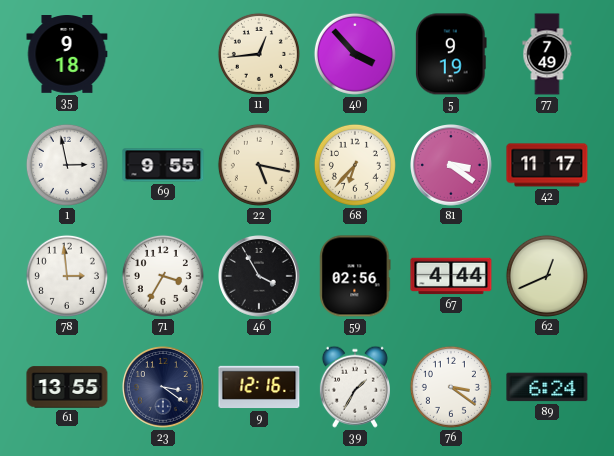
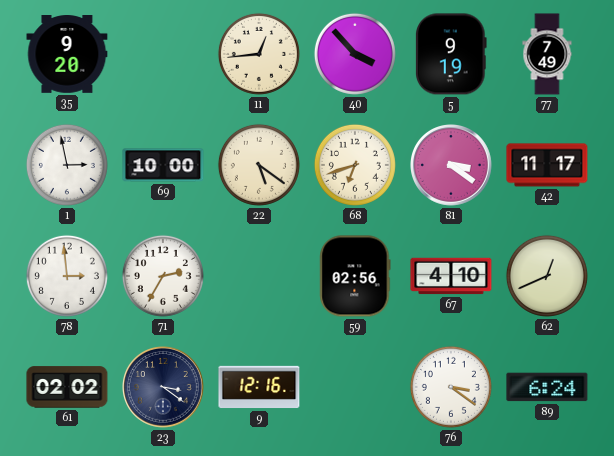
35: 9:18 -> 9:20 (67, 55)
69: 9:55 -> 10:00 (163, 165)
22: 5:17 -> 5:21 (259, 165)
68: 6:37 -> 6:42 (355, 165)
71: 3:35 -> 2:35 (163, 276)
46: 3:55 -> none (260, 277)
67: 4:44 -> 4:10 (451, 276)
61: 13:55 -> 02:02 (67, 387)
39: 1:35 -> none (355, 387)
